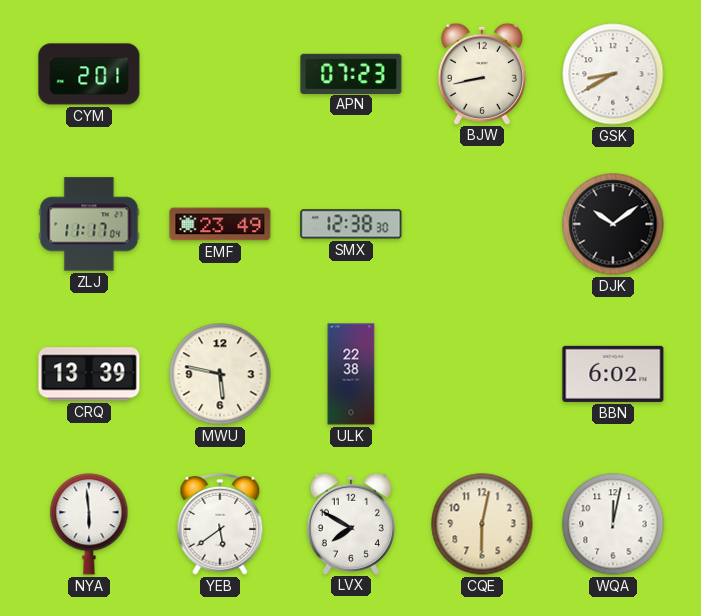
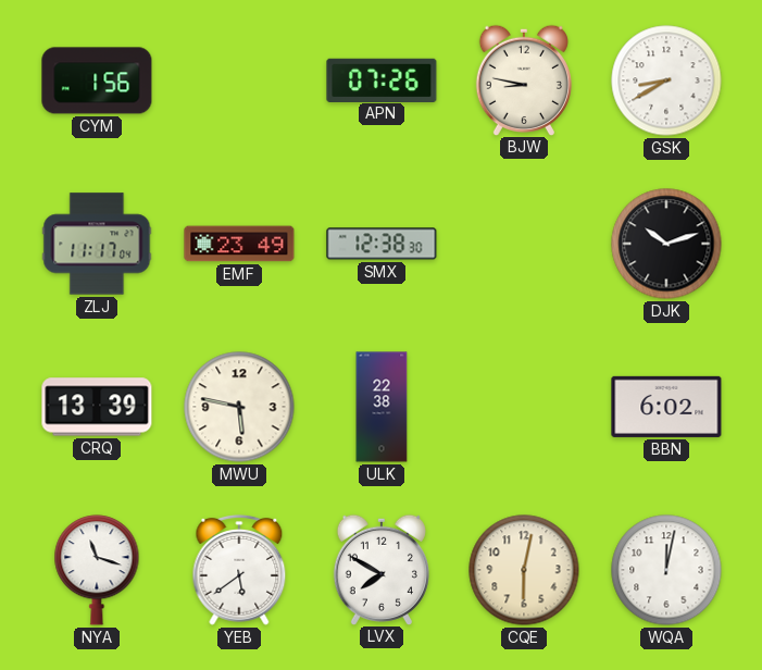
CYM: 2:01 -> 1:56 (97, 80)
APN: 07:23 -> 07:26 (382, 79)
BJW: 8:43 -> 8:47 (524, 79)
DJK: 10:09 -> 10:12 (666, 244)
NYA: 5:59 -> 11:18 (97, 570)
